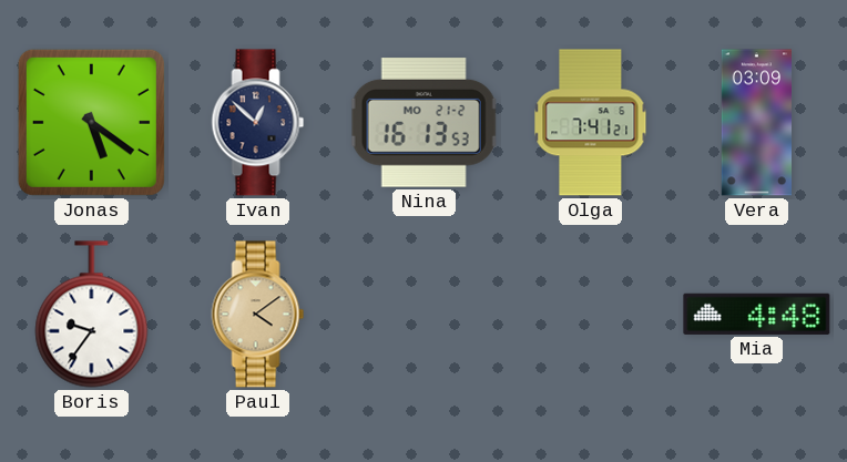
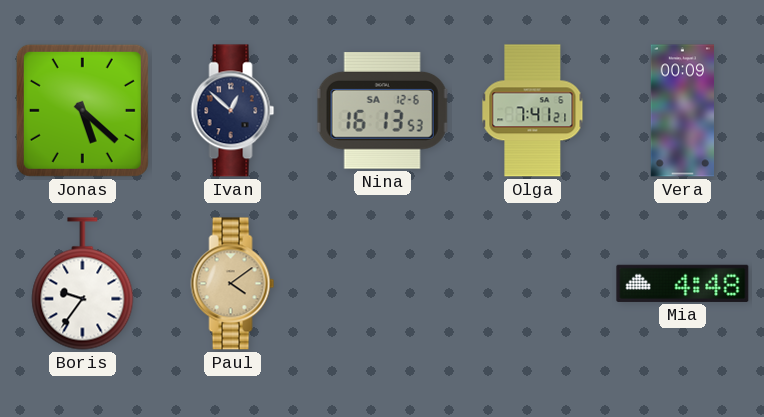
Jonas: 5:21 -> 5:22 (82, 110)
Nina date: MO 21-2 -> SA 12-6 (382, 111)
Vera: 03:09 -> 00:09 (682, 111)
